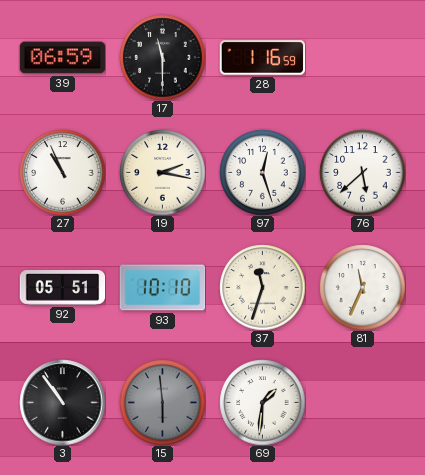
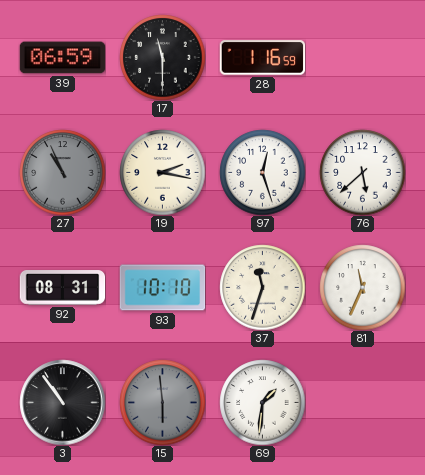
27 dial: white -> grey (62, 172)
92: 05:51 -> 08:31 (62, 288)
